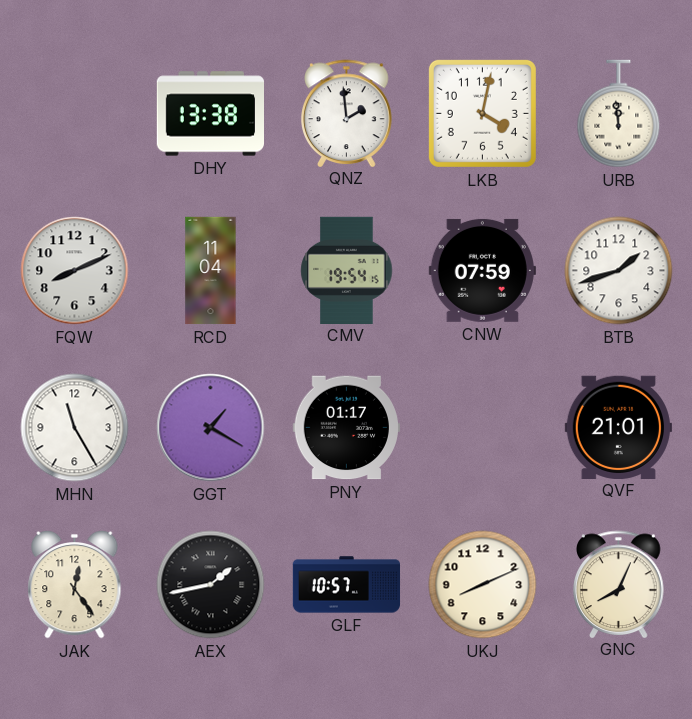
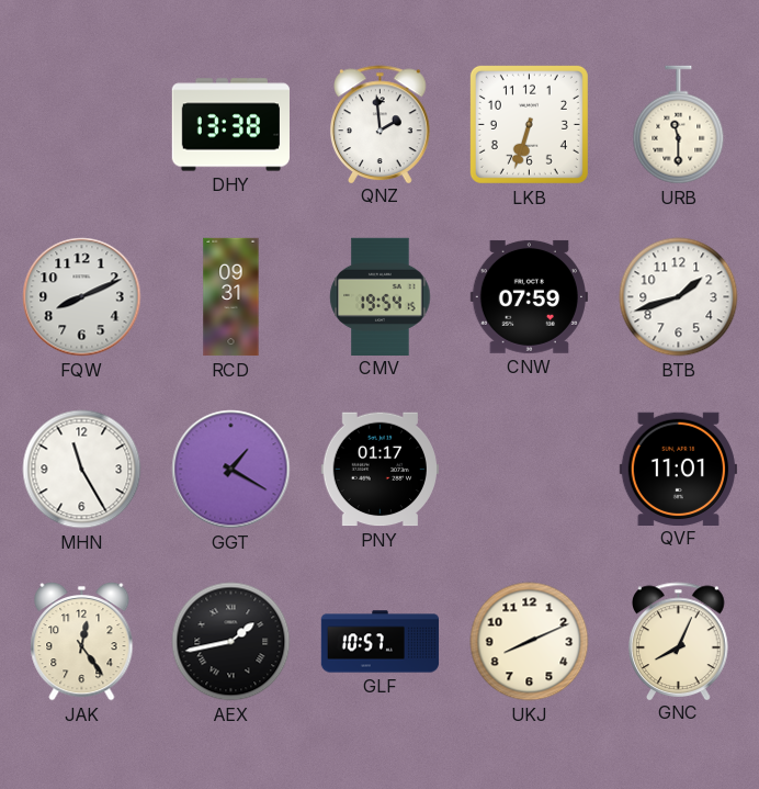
LKB: 4:02 -> 6:33 (529, 124)
URB: 11:59 -> 11:30 (679, 125)
RCD: 11:04 -> 09:31 (231, 297)
QVF: 21:01 -> 11:01 (678, 469)
